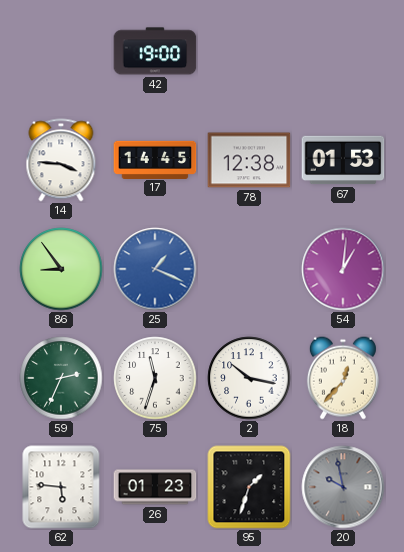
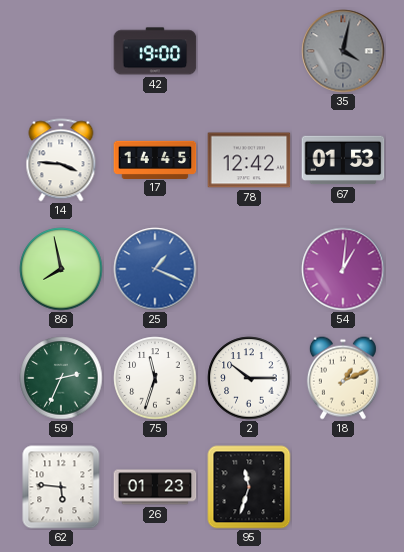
35: none -> 4:02 (343, 51)
78: 12:38 -> 12:42 (249, 160)
86: 8:54 -> 7:58 (61, 269)
2: 10:17 -> 10:15 (249, 378)
18: 12:37 -> 1:11 (343, 378)
95: 1:33 -> 11:33 (249, 487)
20: 9:58 -> none (343, 487)
